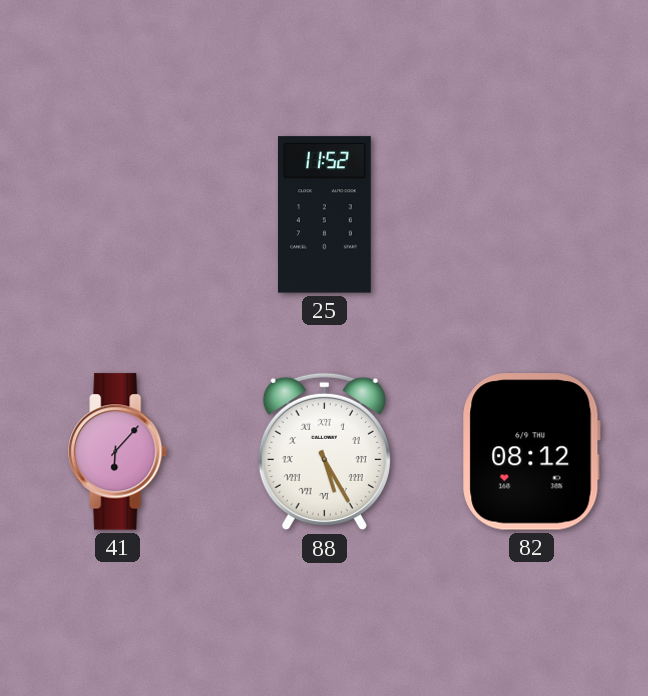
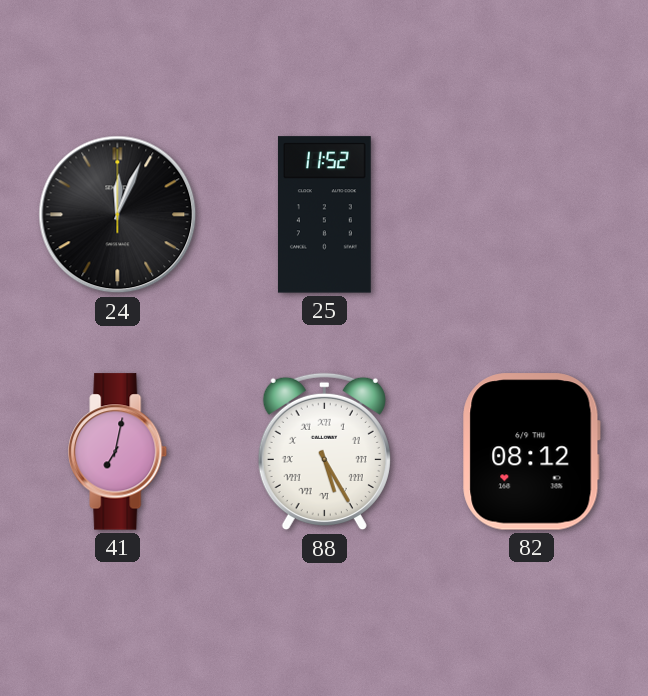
24: none -> 12:04 (118, 215)
41: 6:07 -> 7:02 (118, 452)
